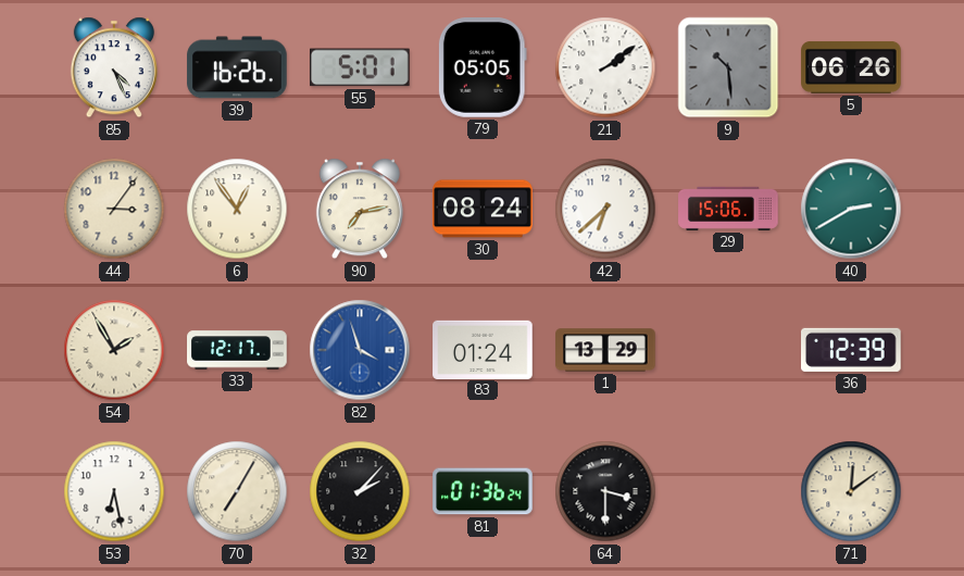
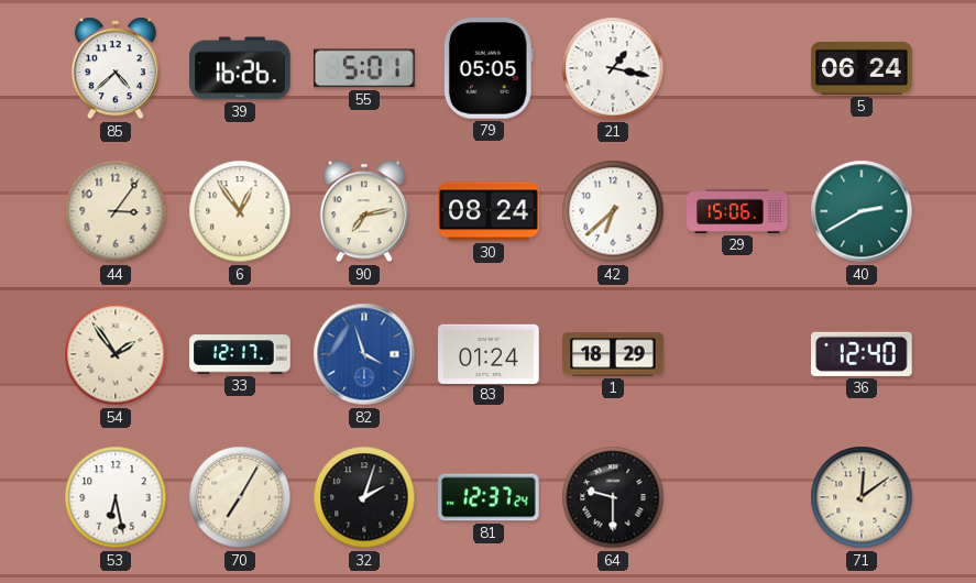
85: 4:26 -> 4:38 (116, 68)
21: 2:09 -> 1:17 (613, 68)
9: 10:29 -> none (728, 67)
5: 06:26 -> 06:24 (862, 68)
54: 1:55 -> 1:54 (116, 354)
1: 13:29 -> 18:29 (613, 354)
36: 12:39 -> 12:40 (863, 354)
32: 2:07 -> 2:03 (364, 497)
81: 01:36 -> 12:37 (489, 497)
64: 3:30 -> 9:30 (613, 497)
